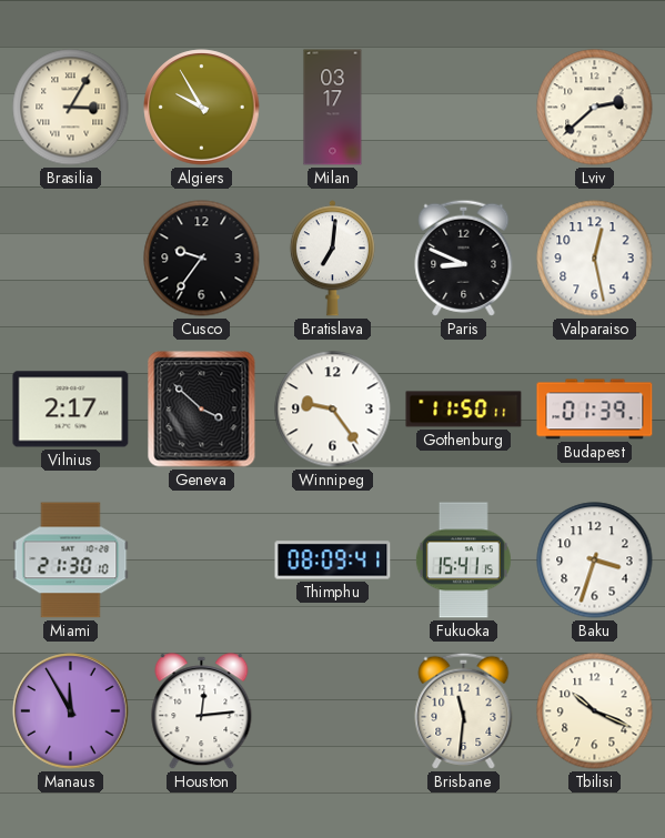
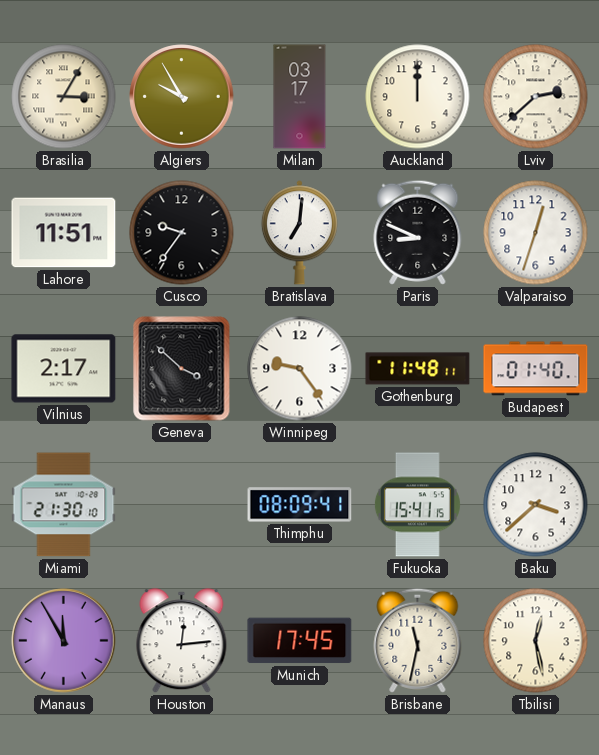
Auckland: none -> 12:00 (418, 97)
Lahore: none -> 11:51 (64, 233)
Valparaiso: 12:28 -> 12:33 (536, 233)
Gothenburg: 11:50 -> 11:48 (418, 369)
Budapest: 01:39 -> 01:40 (536, 369)
Baku: 3:33 -> 3:38 (536, 505)
Munich: none -> 17:45 (300, 641)
Brisbane: 11:31 -> 11:32 (418, 640)
Tbilisi: 10:19 -> 12:28 (536, 641)
